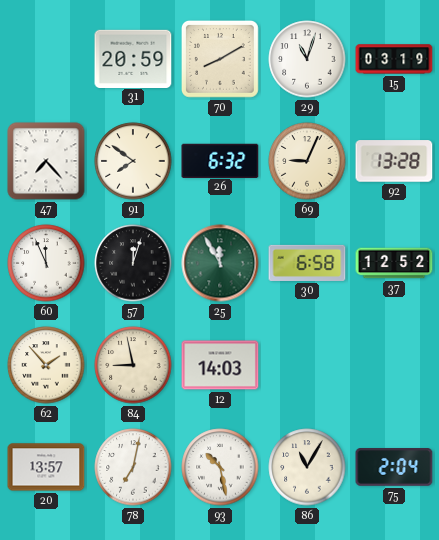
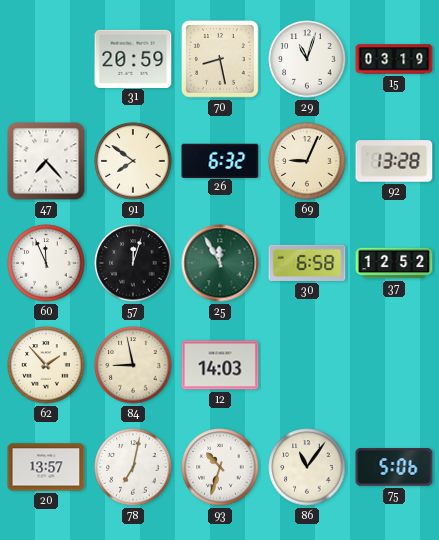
70: 8:10 -> 8:28 (221, 60)
93: 10:28 -> 10:33 (220, 467)
86: 11:05 -> 11:06 (307, 467)
75: 2:04 -> 5:06 (394, 467)
